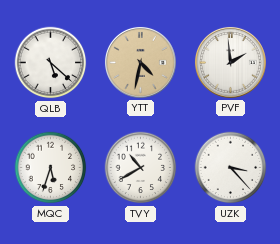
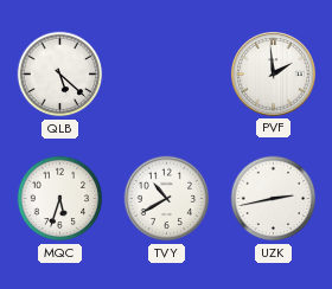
YTT: 4:32 -> none (140, 62)
UZK: 3:23 -> 2:43 (274, 199)
